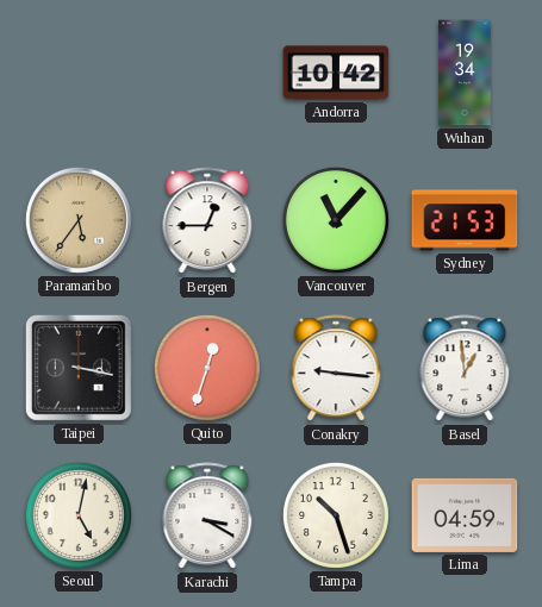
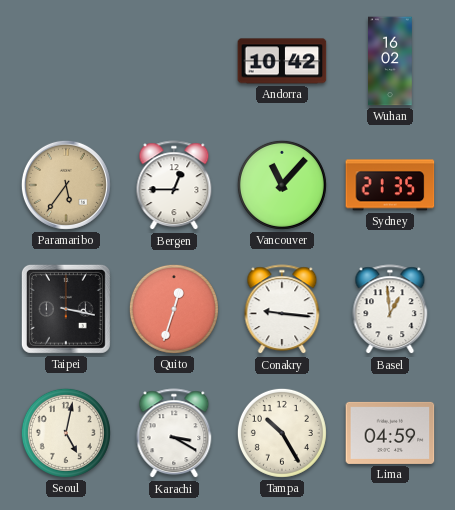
Wuhan: 19:34 -> 16:02 (390, 61)
Sydney: 21:53 -> 21:35 (390, 185)
Tampa: 10:27 -> 10:25 (282, 433)
